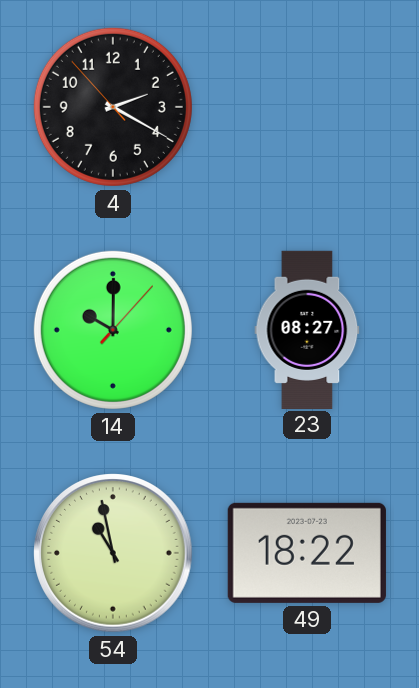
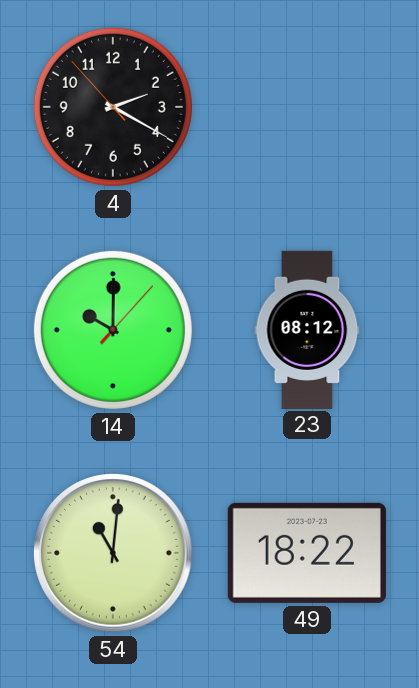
23: 08:27 -> 08:12 (307, 329)
54: 10:58 -> 11:01 (114, 554)
